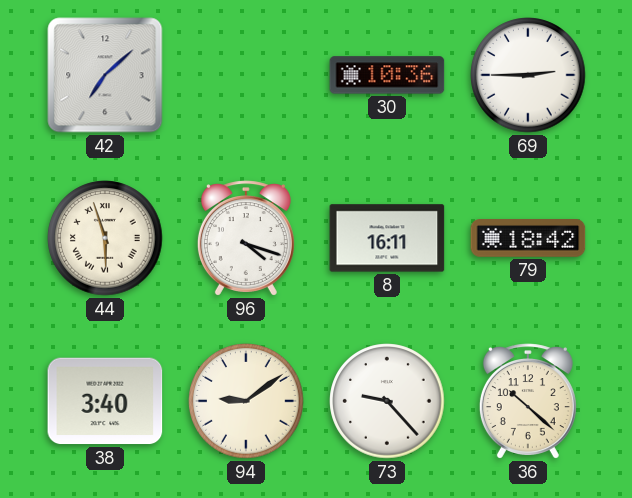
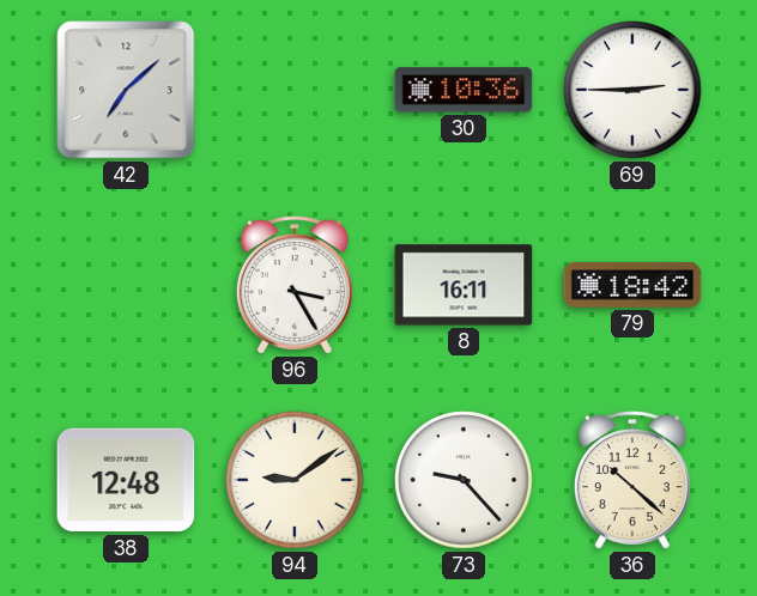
44: 5:57 -> none (105, 238)
96: 4:18 -> 3:25 (295, 285)
38: 3:40 -> 12:48 (126, 480)
